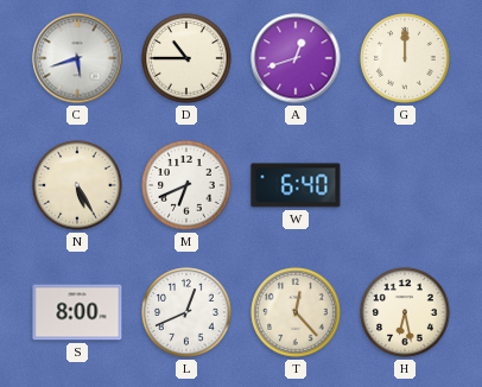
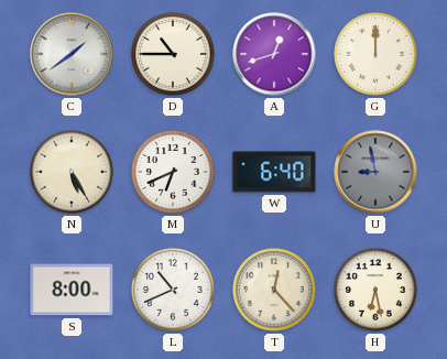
C: 5:42 -> 1:39 (72, 54)
U: none -> 8:58 (375, 172)
L: 12:41 -> 10:41 (173, 290)
